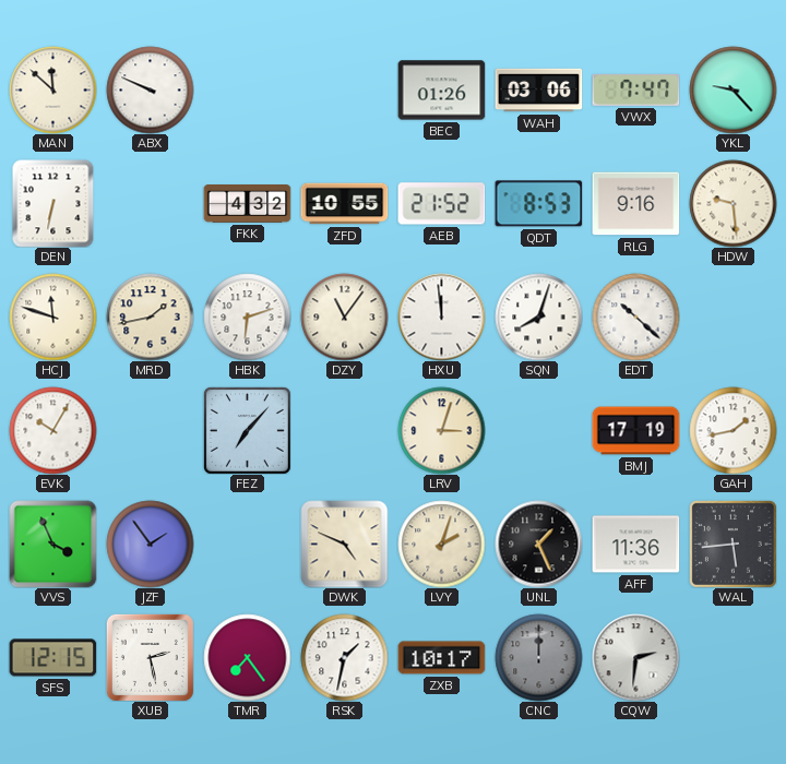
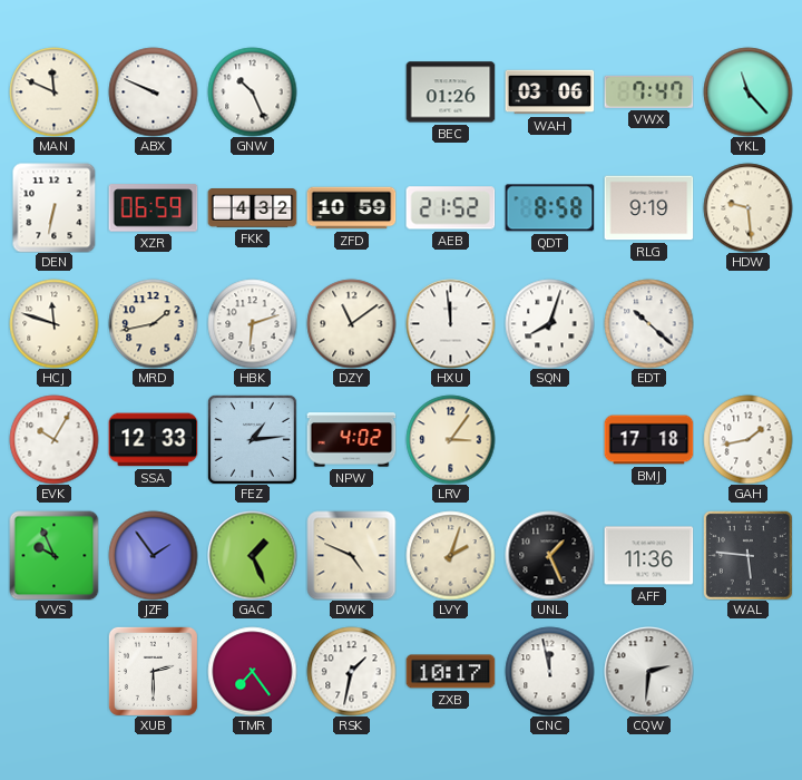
MAN: 11:52 -> 11:49 (53, 91)
GNW: none -> 10:26 (252, 91)
YKL: 9:23 -> 11:23 (747, 91)
XZR: none -> 06:59 (153, 208)
ZFD: 10:55 -> 10:59 (351, 208)
QDT: 8:53 -> 8:58 (549, 208)
RLG: 9:16 -> 9:19 (648, 208)
DZY: 11:06 -> 11:09 (351, 323)
SSA: none -> 12:33 (153, 440)
FEZ: 7:07 -> 1:14 (252, 439)
NPW: none -> 4:02 (351, 440)
LRV: 3:03 -> 3:06 (450, 439)
BMJ: 17:19 -> 17:18 (648, 440)
VVS: 3:56 -> 9:56 (53, 555)
GAC: none -> 1:26 (252, 555)
WAL: 5:44 -> 5:46 (747, 555)
SFS: 12:15 -> none (52, 658)
XUB: 2:28 -> 2:30 (153, 671)
CNC: 12:00 -> 11:58 (549, 671)
CNC dial: grey -> white (549, 671)
